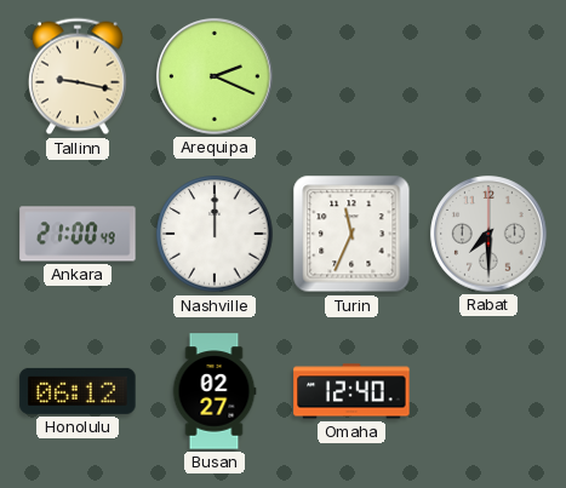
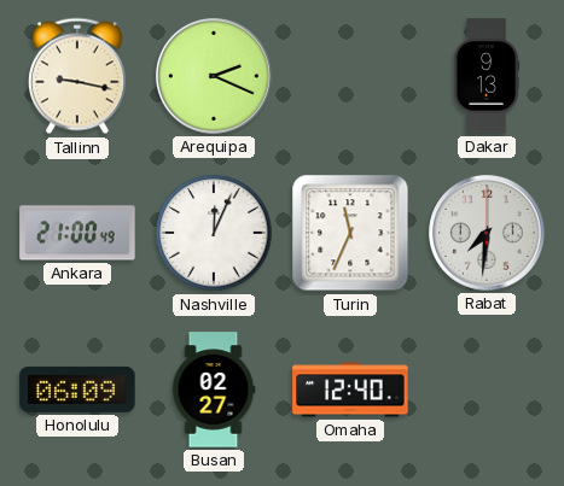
Dakar: none -> 9:13 (487, 76)
Nashville: 12:00 -> 12:04 (214, 233)
Rabat: 7:30 -> 7:31 (487, 233)
Honolulu: 06:12 -> 06:09 (77, 390)
